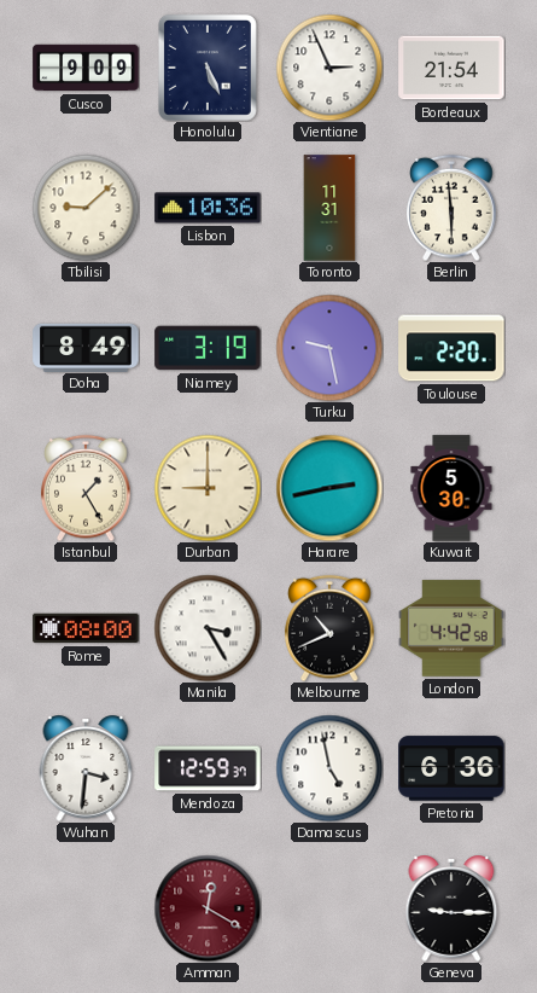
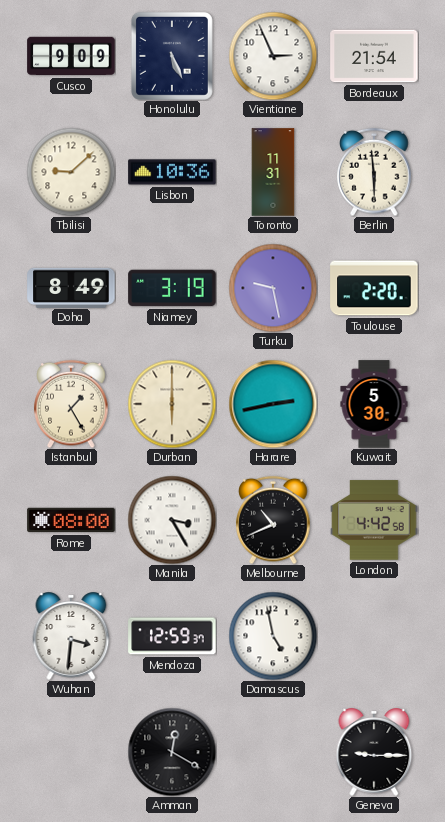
Durban: 9:00 -> 6:00 (172, 404)
Pretoria: 6:36 -> none (451, 768)
Amman dial: burgundy -> black (172, 752)
